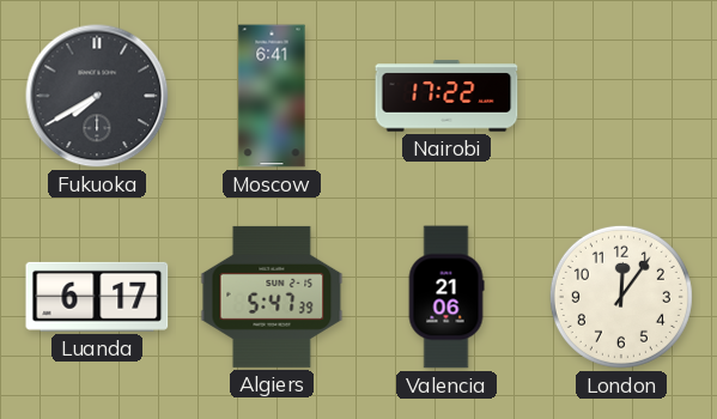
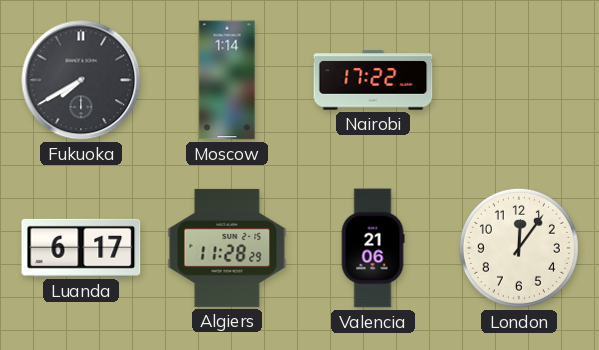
Moscow: 6:41 -> 1:14 (227, 80)
Algiers: 5:47 -> 11:28 (227, 248)
